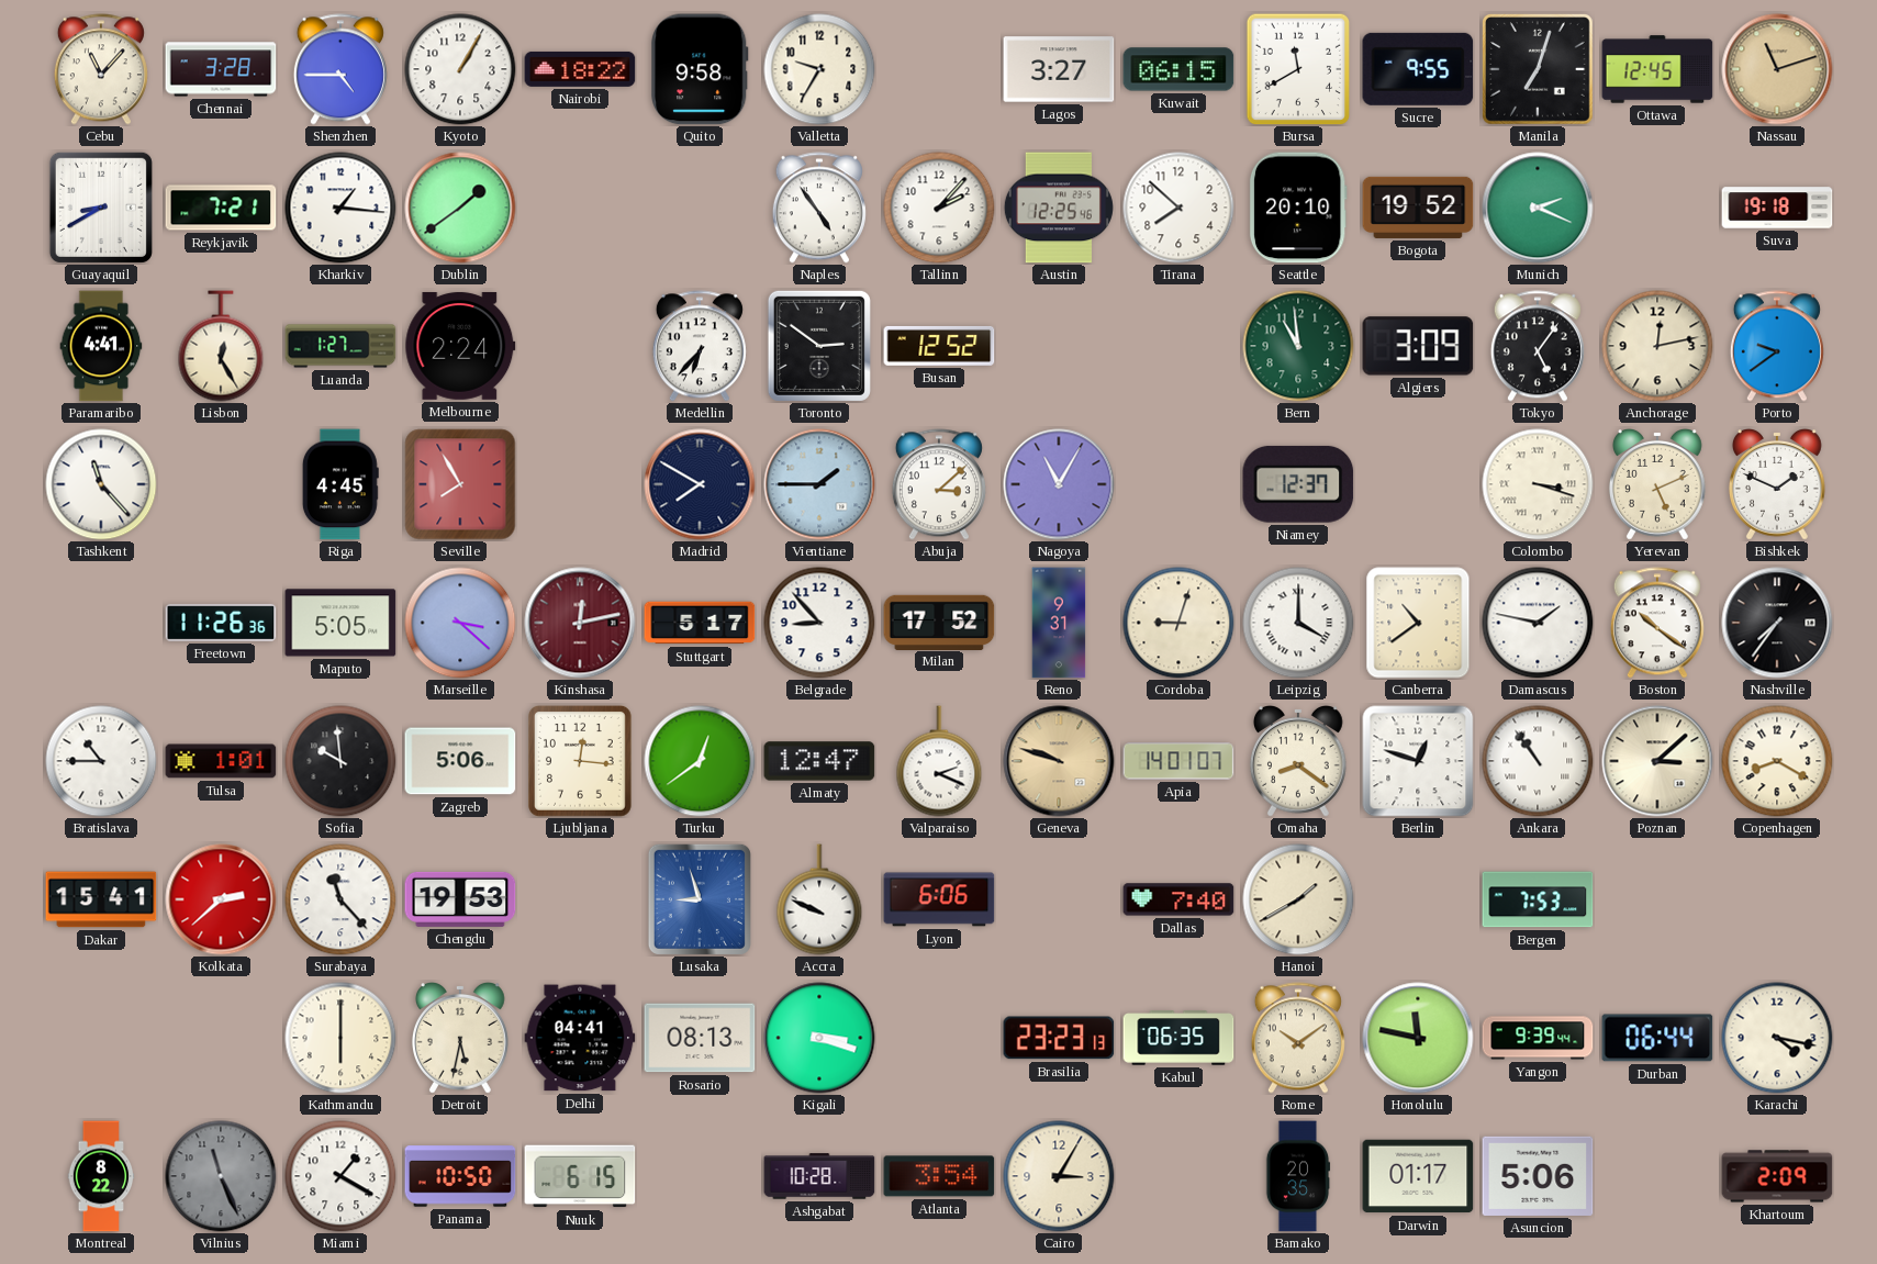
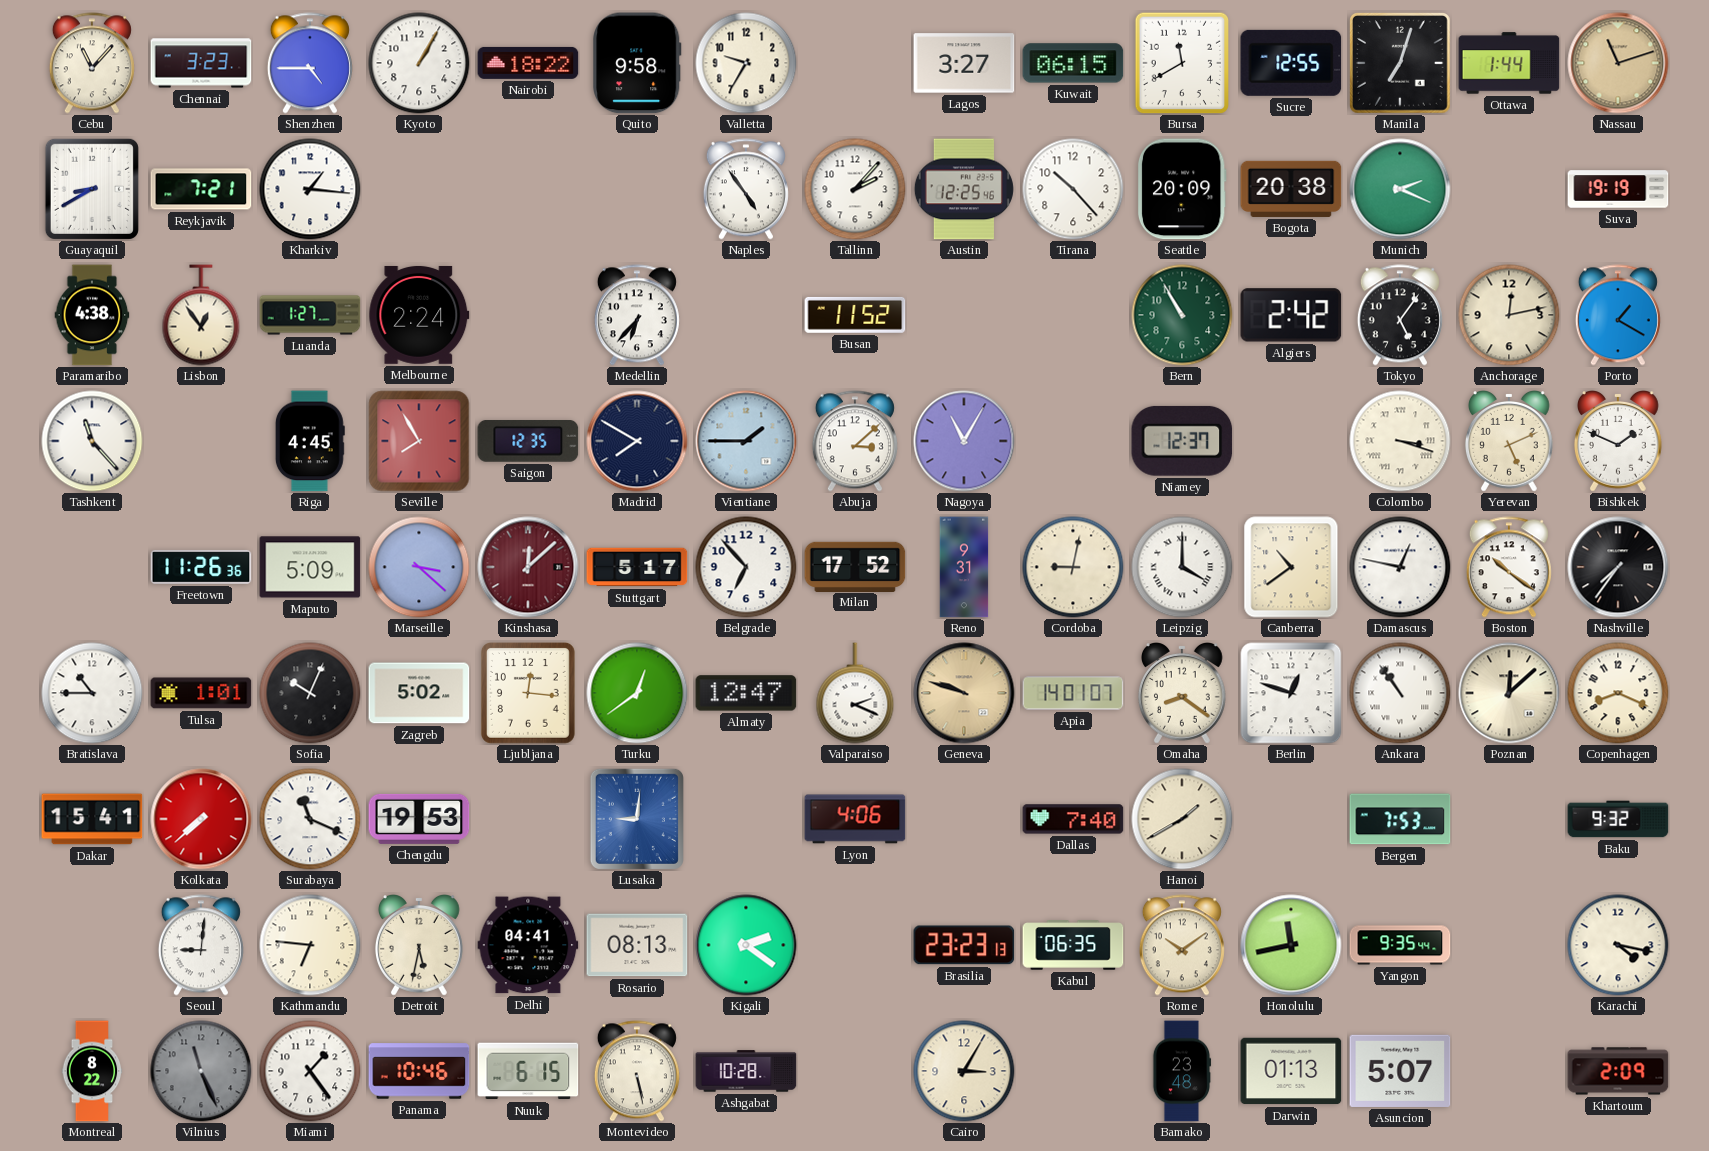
Chennai: 3:28 -> 3:23 (201, 63)
Sucre: 9:55 -> 12:55 (1291, 63)
Ottawa: 12:45 -> 1:44 (1509, 63)
Dublin: 1:39 -> none (460, 208)
Tirana: 7:52 -> 10:23 (1073, 189)
Seattle: 20:10 -> 20:09 (1182, 189)
Bogota: 19:52 -> 20:38 (1291, 189)
Suva: 19:18 -> 19:19 (1618, 189)
Paramaribo: 4:41 -> 4:38 (92, 315)
Lisbon: 12:25 -> 12:54 (201, 315)
Toronto: 2:51 -> none (819, 346)
Busan: 12:52 -> 11:52 (855, 315)
Bern: 10:59 -> 10:55 (1182, 315)
Algiers: 3:09 -> 2:42 (1291, 315)
Porto: 9:39 -> 1:20 (1618, 315)
Saigon: none -> 12:35 (528, 442)
Maputo: 5:05 -> 5:09 (310, 567)
Kinshasa: 12:13 -> 12:08 (528, 567)
Belgrade: 8:53 -> 6:53 (746, 567)
Cordoba: 9:03 -> 9:02 (1073, 567)
Damascus: 1:47 -> 12:47 (1400, 567)
Sofia: 9:59 -> 10:04 (310, 693)
Zagreb: 5:06 -> 5:02 (419, 693)
Poznan: 3:08 -> 12:08 (1509, 693)
Copenhagen: 8:20 -> 8:19 (1618, 693)
Kolkata: 2:38 -> 7:38 (201, 819)
Surabaya: 11:23 -> 11:19 (310, 819)
Lusaka: 8:57 -> 9:01 (637, 819)
Accra: 9:49 -> none (819, 899)
Lyon: 6:06 -> 4:06 (855, 819)
Baku: none -> 9:32 (1618, 819)
Seoul: none -> 9:01 (201, 945)
Kathmandu: 6:00 -> 6:46 (310, 945)
Kigali: 3:18 -> 2:21 (746, 945)
Honolulu: 11:47 -> 11:43 (1291, 945)
Yangon: 9:39 -> 9:35 (1400, 945)
Durban: 06:44 -> none (1657, 1038)
Miami: 1:20 -> 1:24 (310, 1071)
Panama: 10:50 -> 10:46 (419, 1071)
Montevideo: none -> 5:28 (637, 1071)
Atlanta: 3:54 -> none (939, 1176)
Bamako: 20:35 -> 23:48 (1182, 1071)
Darwin: 01:17 -> 01:13 (1291, 1071)
Asuncion: 5:06 -> 5:07 (1400, 1071)
